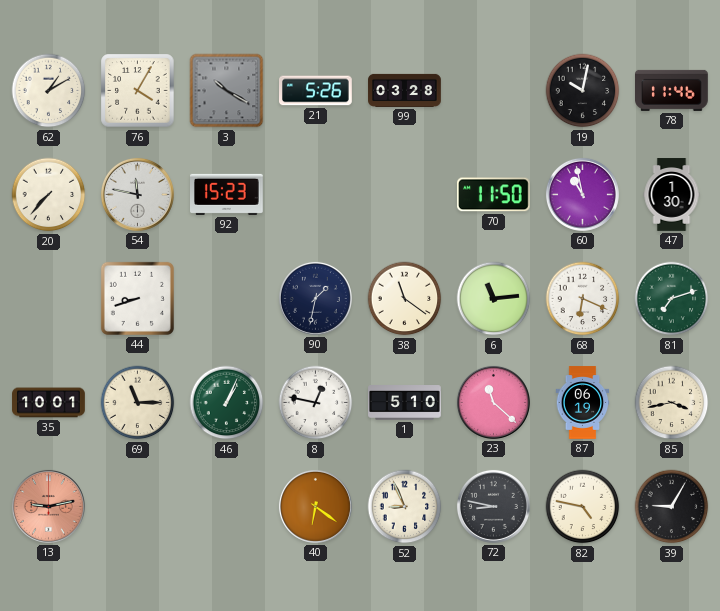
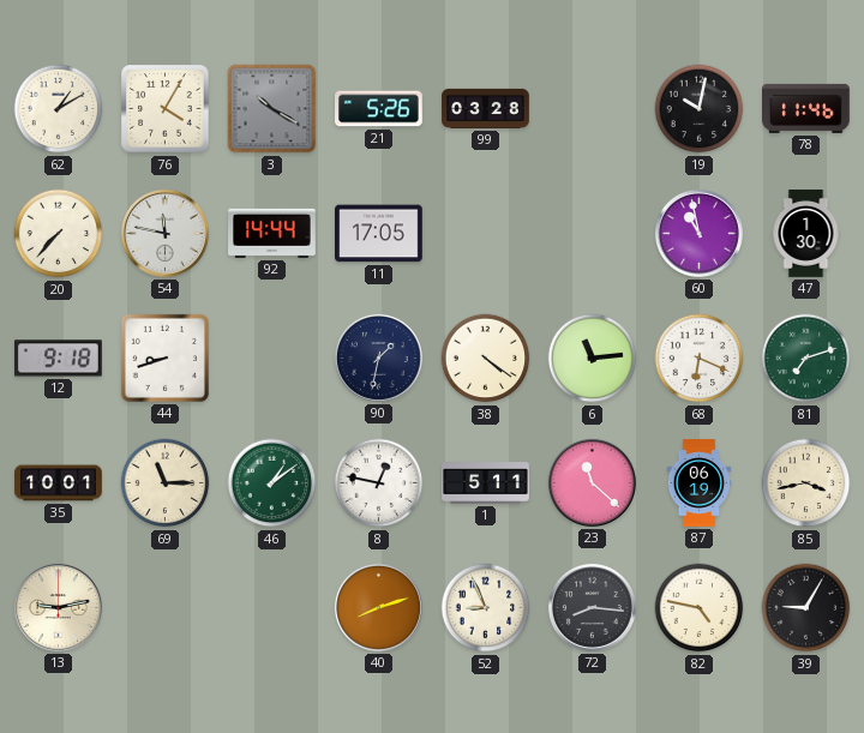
92: 15:23 -> 14:44 (272, 233)
11: none -> 17:05 (379, 234)
70: 11:50 -> none (493, 195)
12: none -> 9:18 (59, 359)
38: 11:21 -> 4:21 (486, 359)
46: 1:04 -> 1:09 (272, 483)
1: 5:10 -> 5:11 (486, 483)
13 dial: salmon -> cream (58, 607)
40: 6:21 -> 8:12 (378, 607)
72: 8:47 -> 8:16 (592, 607)
